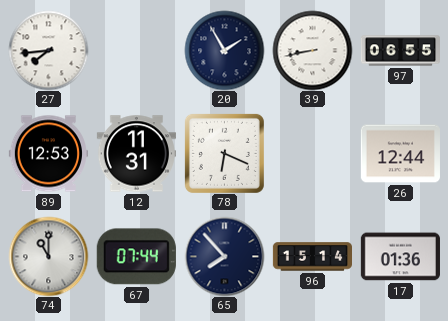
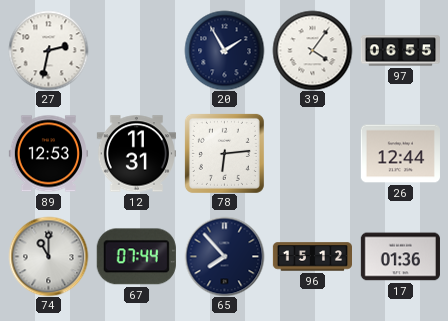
27: 7:44 -> 2:32 (48, 50)
39: 8:43 -> 4:06 (312, 50)
78: 6:19 -> 6:14 (224, 153)
96: 15:14 -> 15:12 (312, 257)
